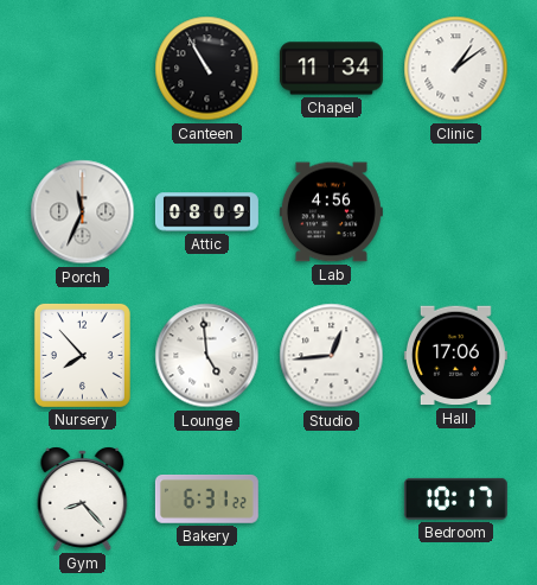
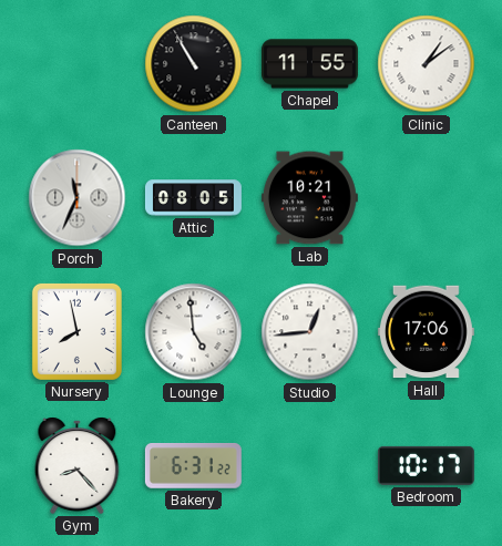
Chapel: 11:34 -> 11:55 (309, 64)
Attic: 08:09 -> 08:05 (193, 198)
Lab: 4:56 -> 10:21 (309, 198)
Nursery: 7:53 -> 7:58 (76, 331)
